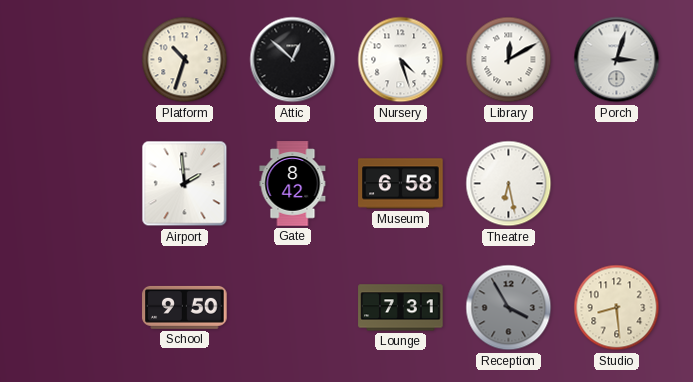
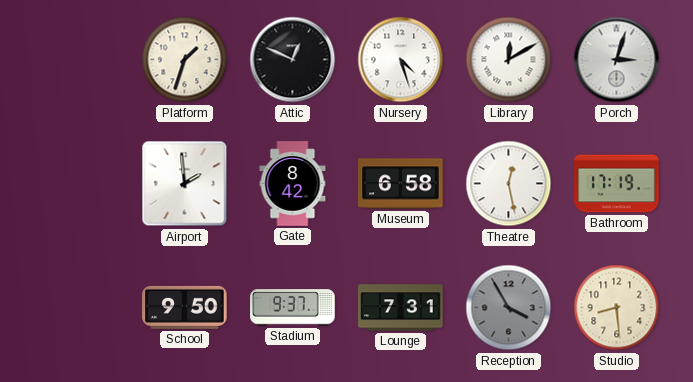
Platform: 10:33 -> 1:33 (185, 60)
Attic: 12:52 -> 12:49 (293, 60)
Theatre: 6:28 -> 12:28 (509, 184)
Bathroom: none -> 17:19 (617, 184)
Stadium: none -> 9:37 (293, 308)
